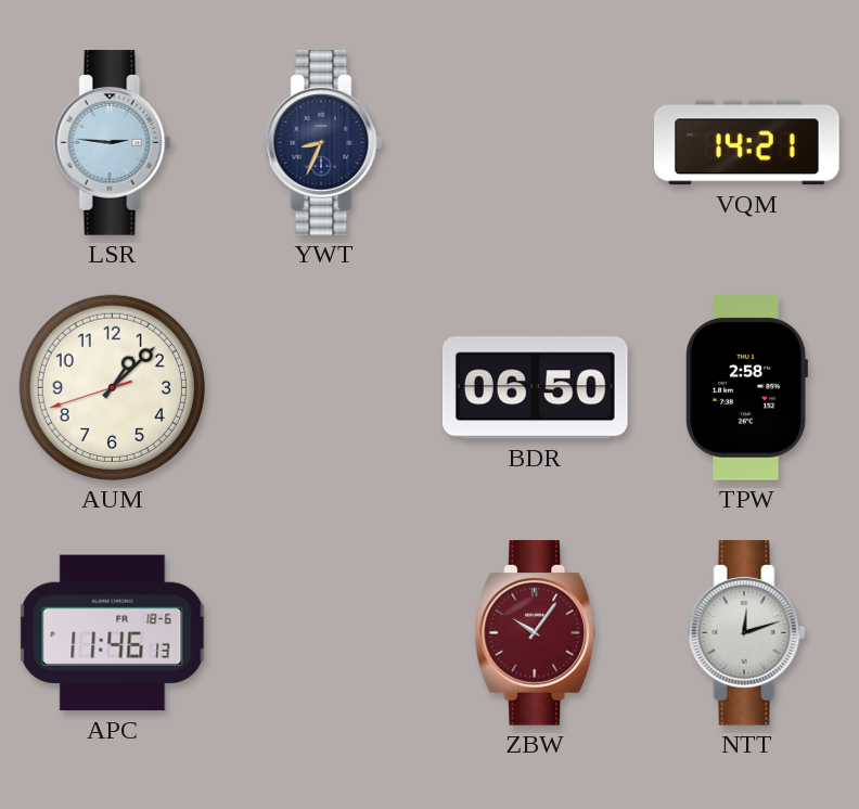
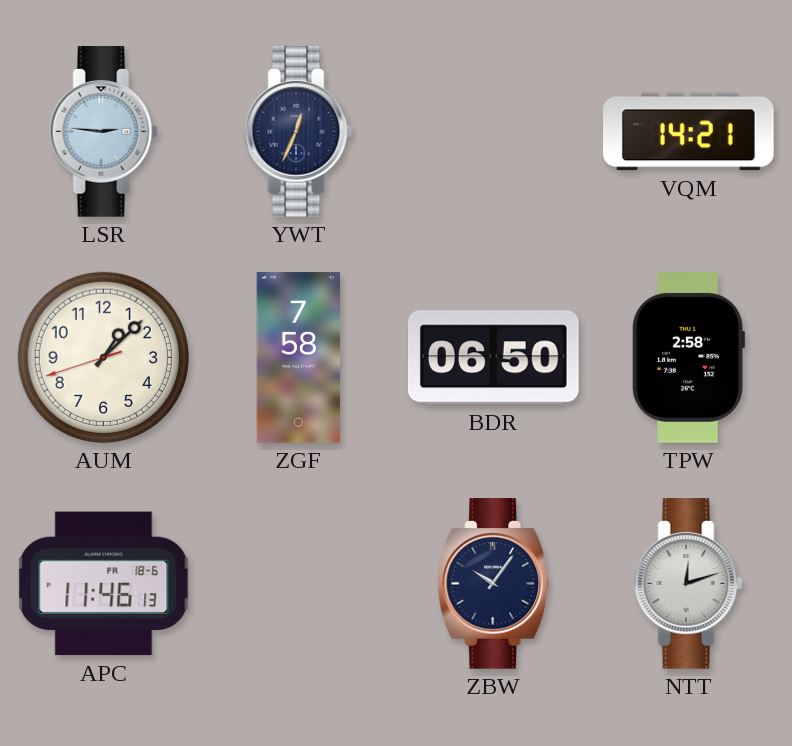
YWT: 8:34 -> 12:34 (299, 132)
ZGF: none -> 7:58 (299, 358)
ZBW dial: burgundy -> navy (494, 584)
